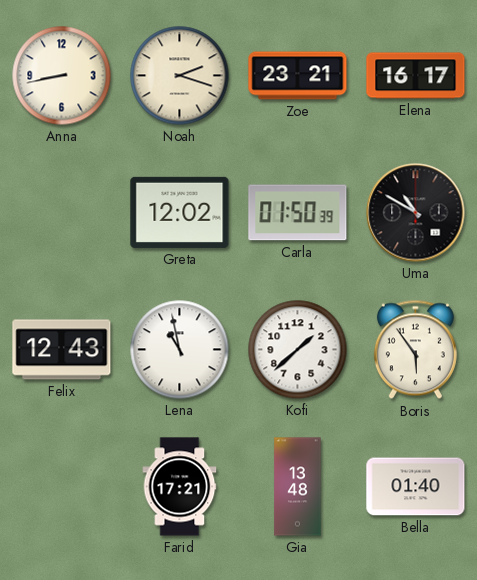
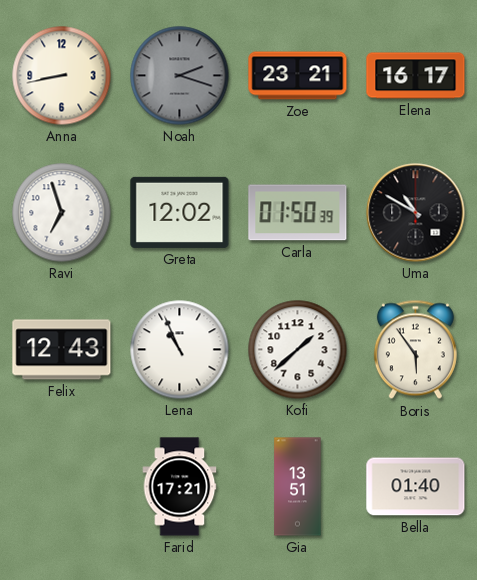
Noah dial: cream -> grey (180, 76)
Ravi: none -> 6:57 (62, 213)
Lena: 10:58 -> 10:56 (180, 350)
Gia: 13:48 -> 13:51 (298, 487)
